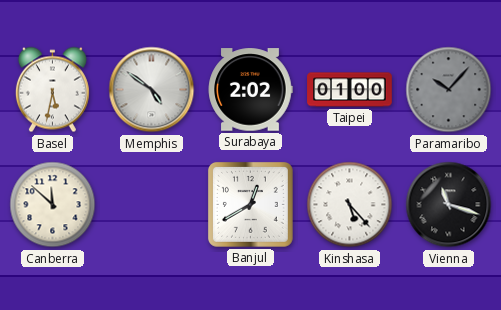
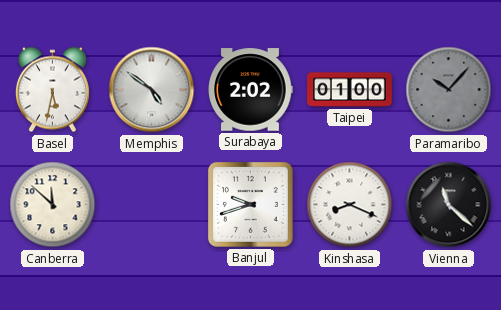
Banjul: 12:40 -> 9:42 (250, 204)
Kinshasa: 5:23 -> 8:19 (350, 205)
Vienna: 11:18 -> 11:22 (449, 205)
